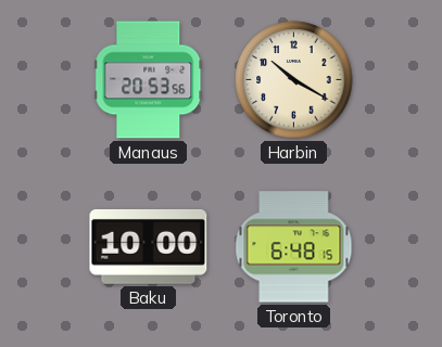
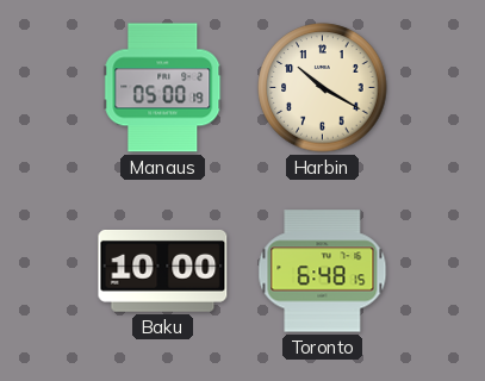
Manaus: 20:53 -> 05:00 (163, 88)
